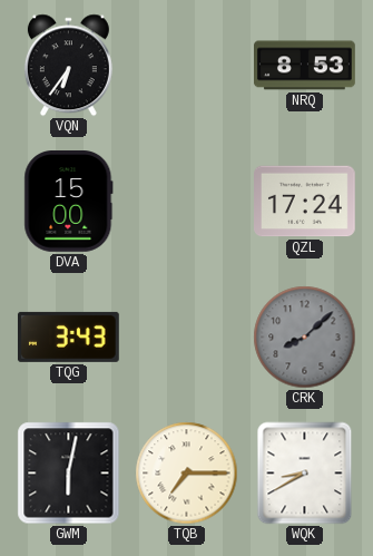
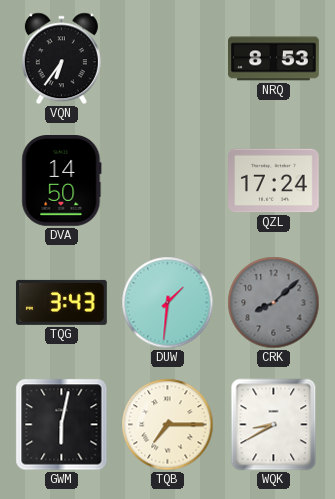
DVA: 15:00 -> 14:50 (62, 181)
DUW: none -> 1:31 (168, 303)
